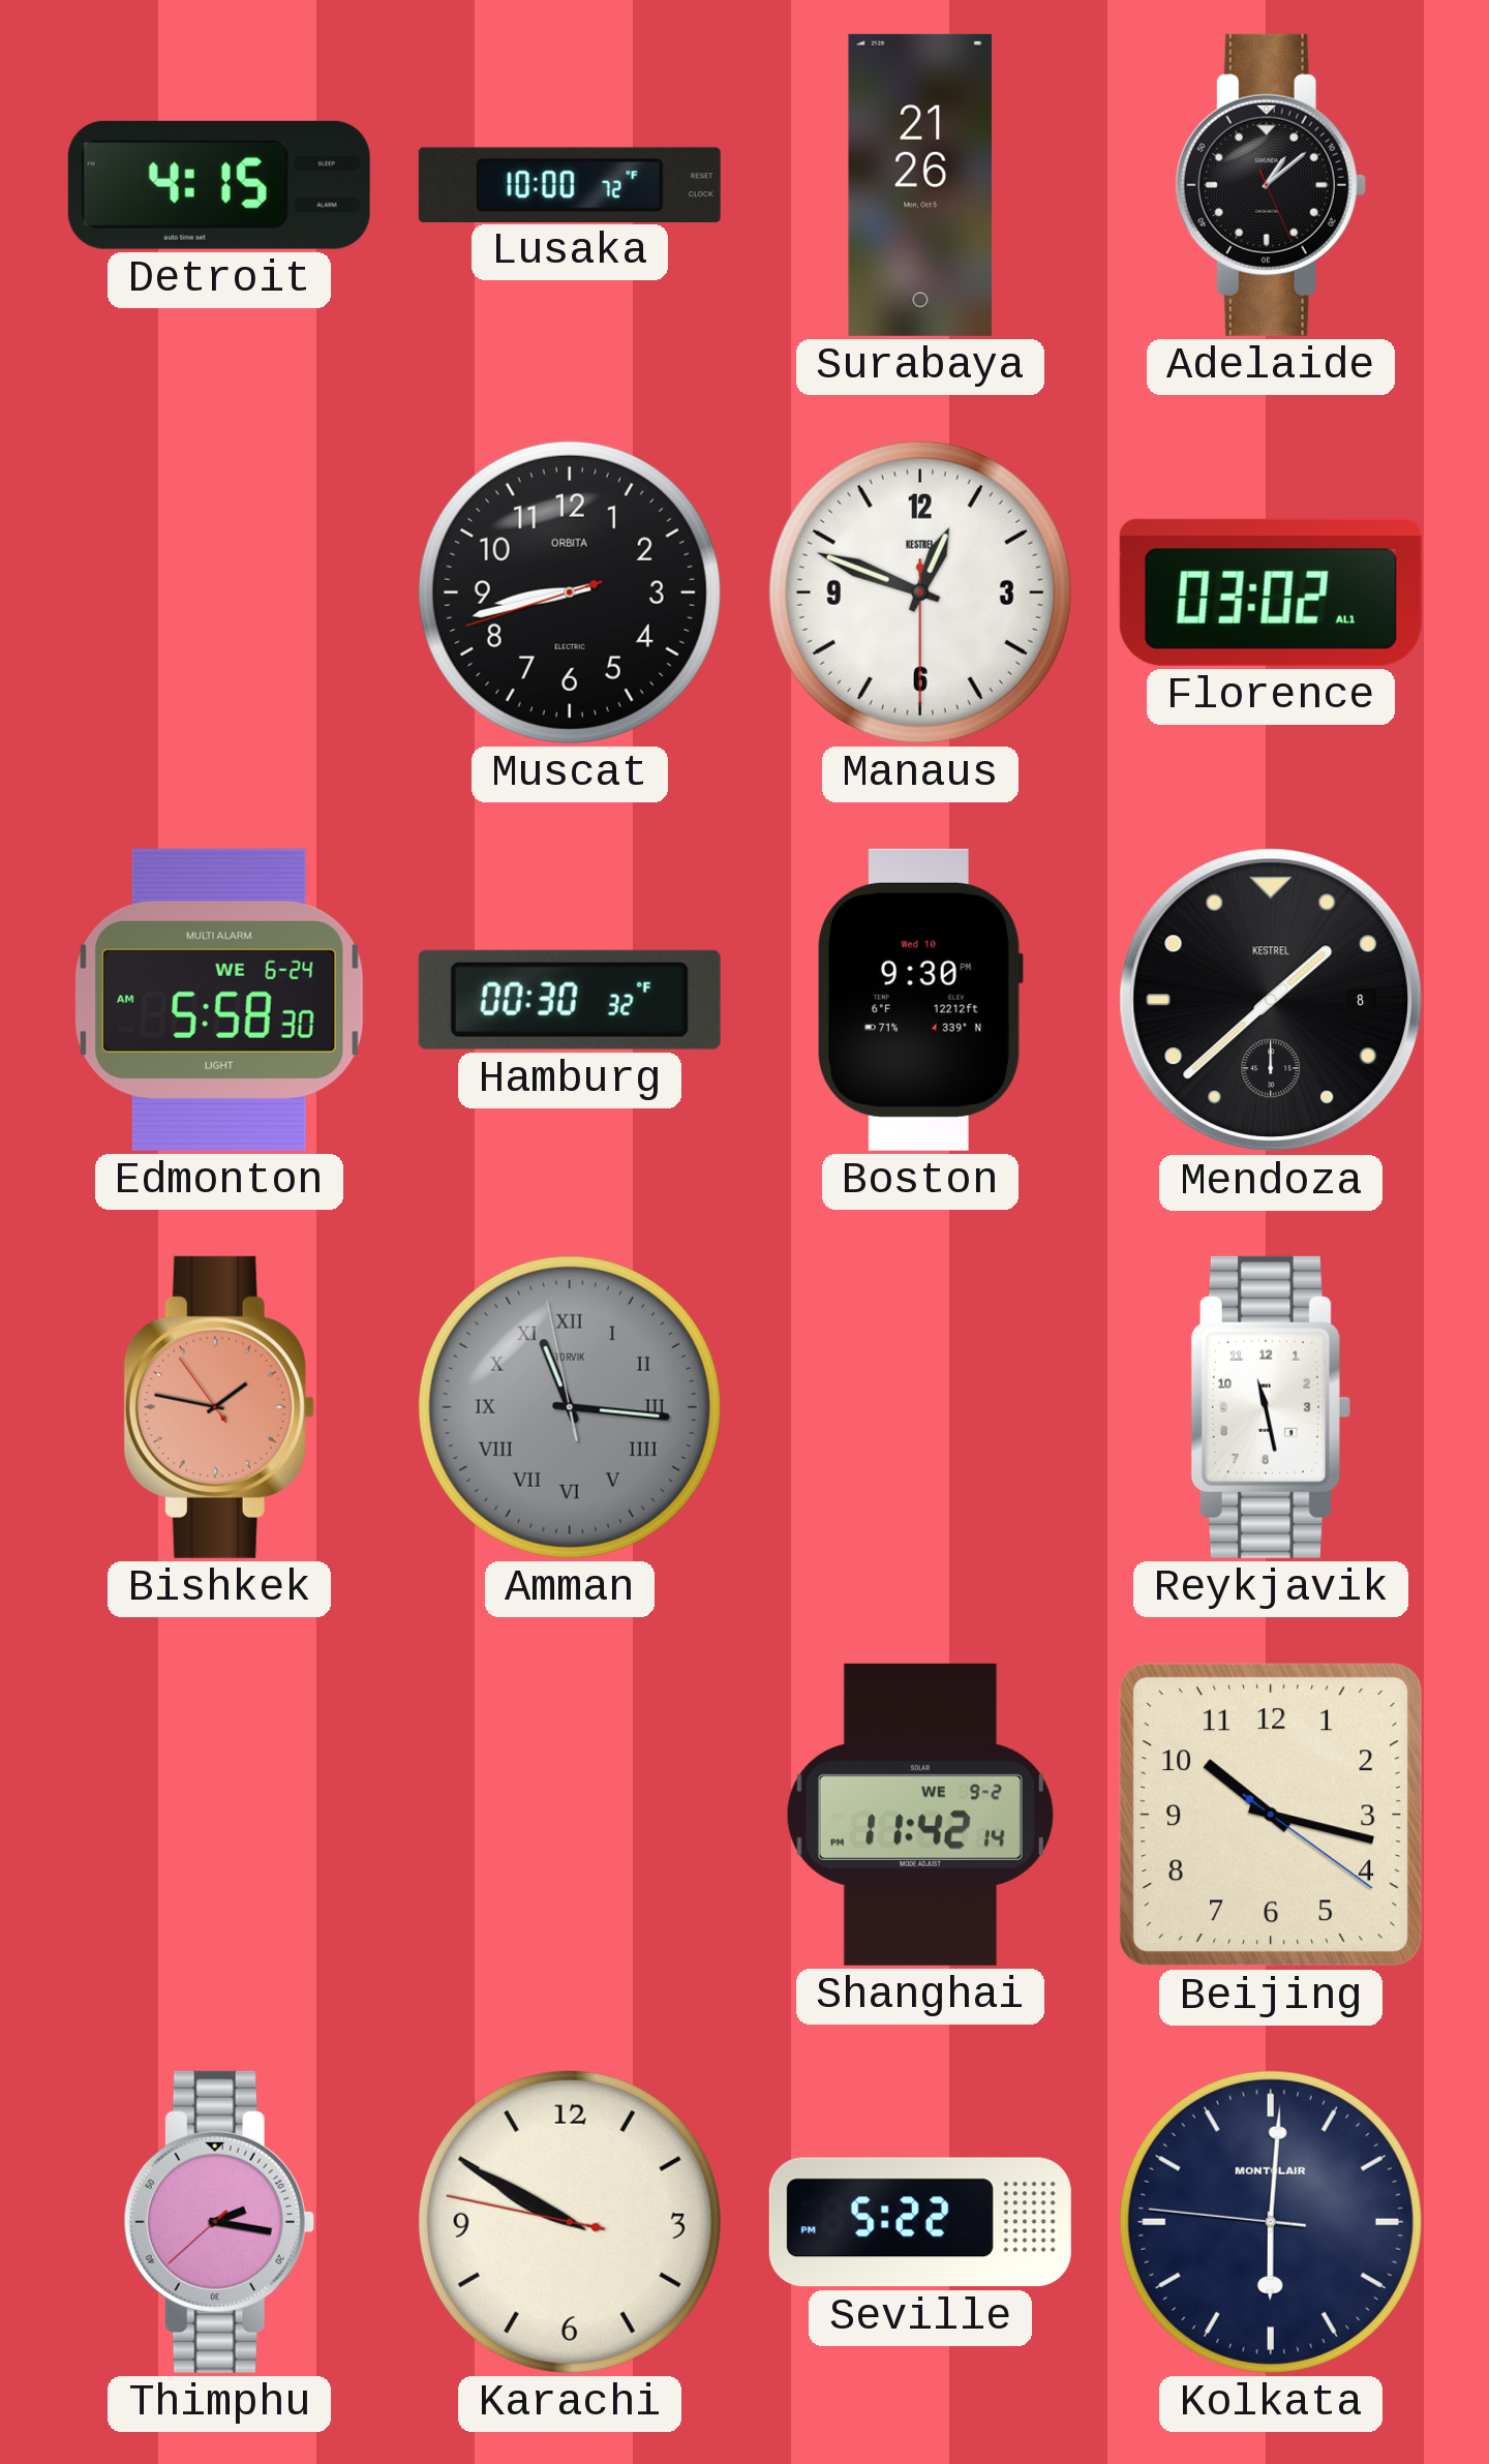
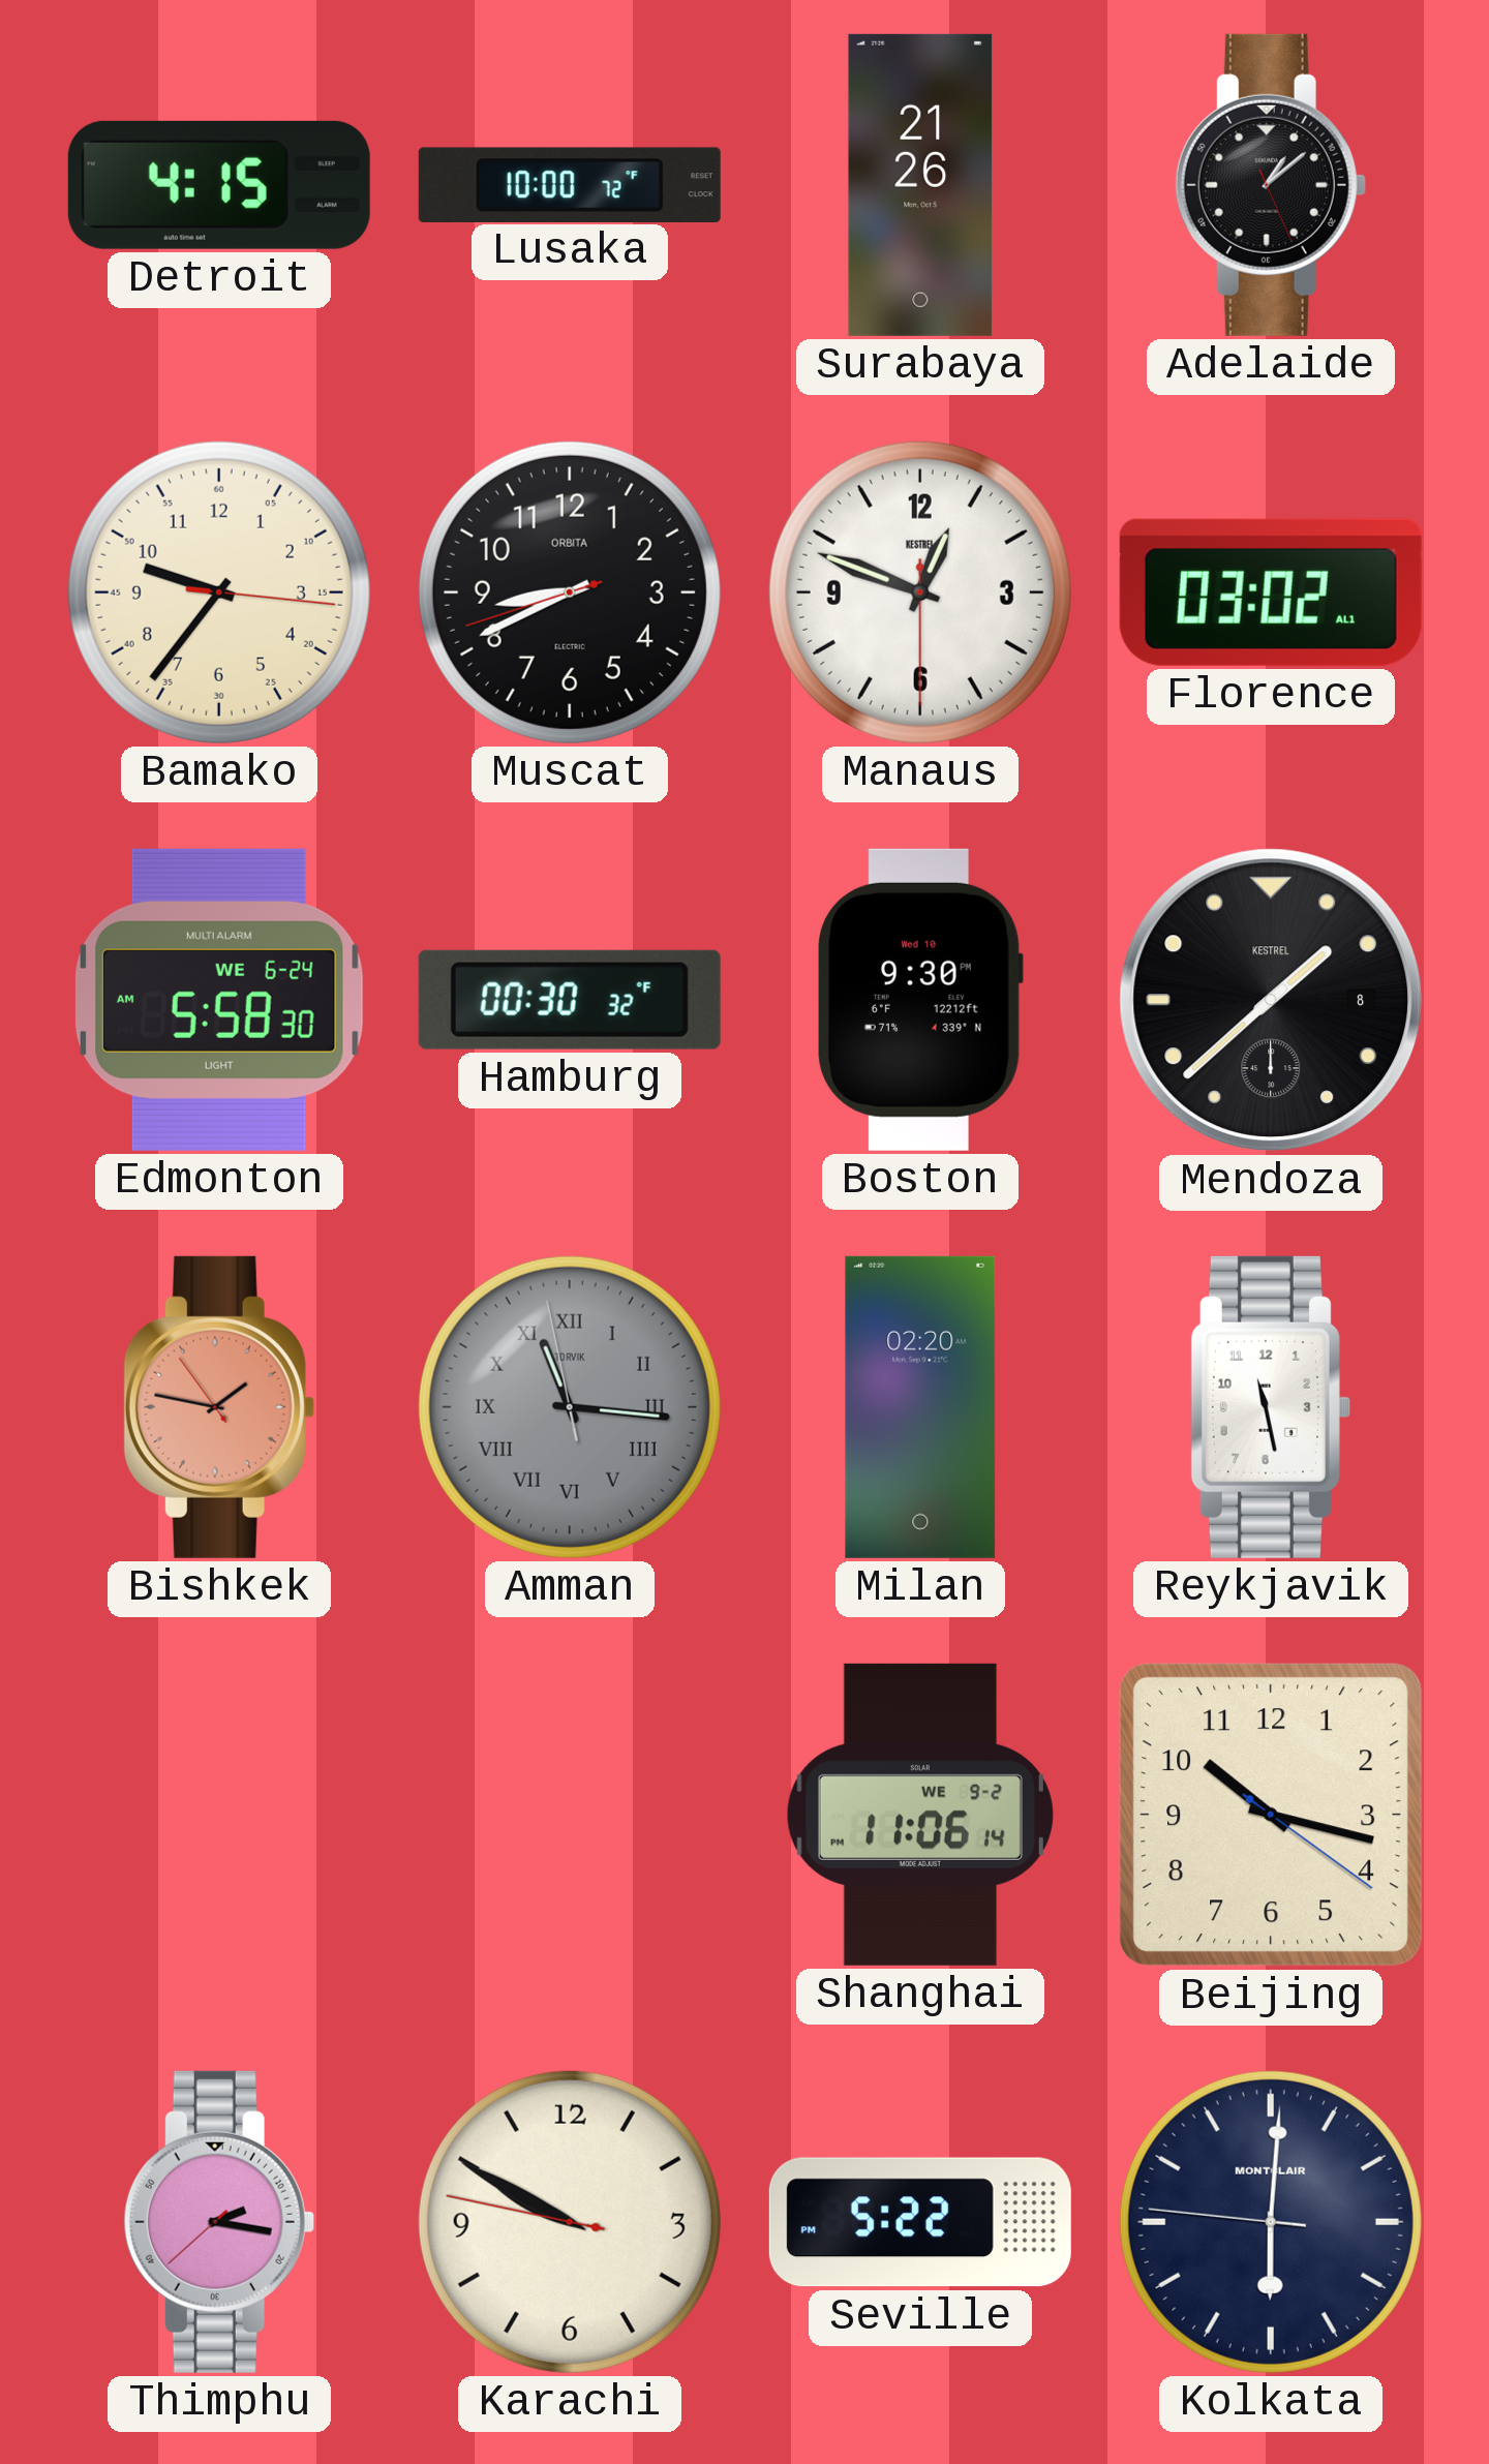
Bamako: none -> 9:36 (219, 592)
Muscat: 8:42 -> 8:40 (570, 592)
Milan: none -> 02:20 (920, 1407)
Shanghai: 11:42 -> 11:06 (920, 1815)
